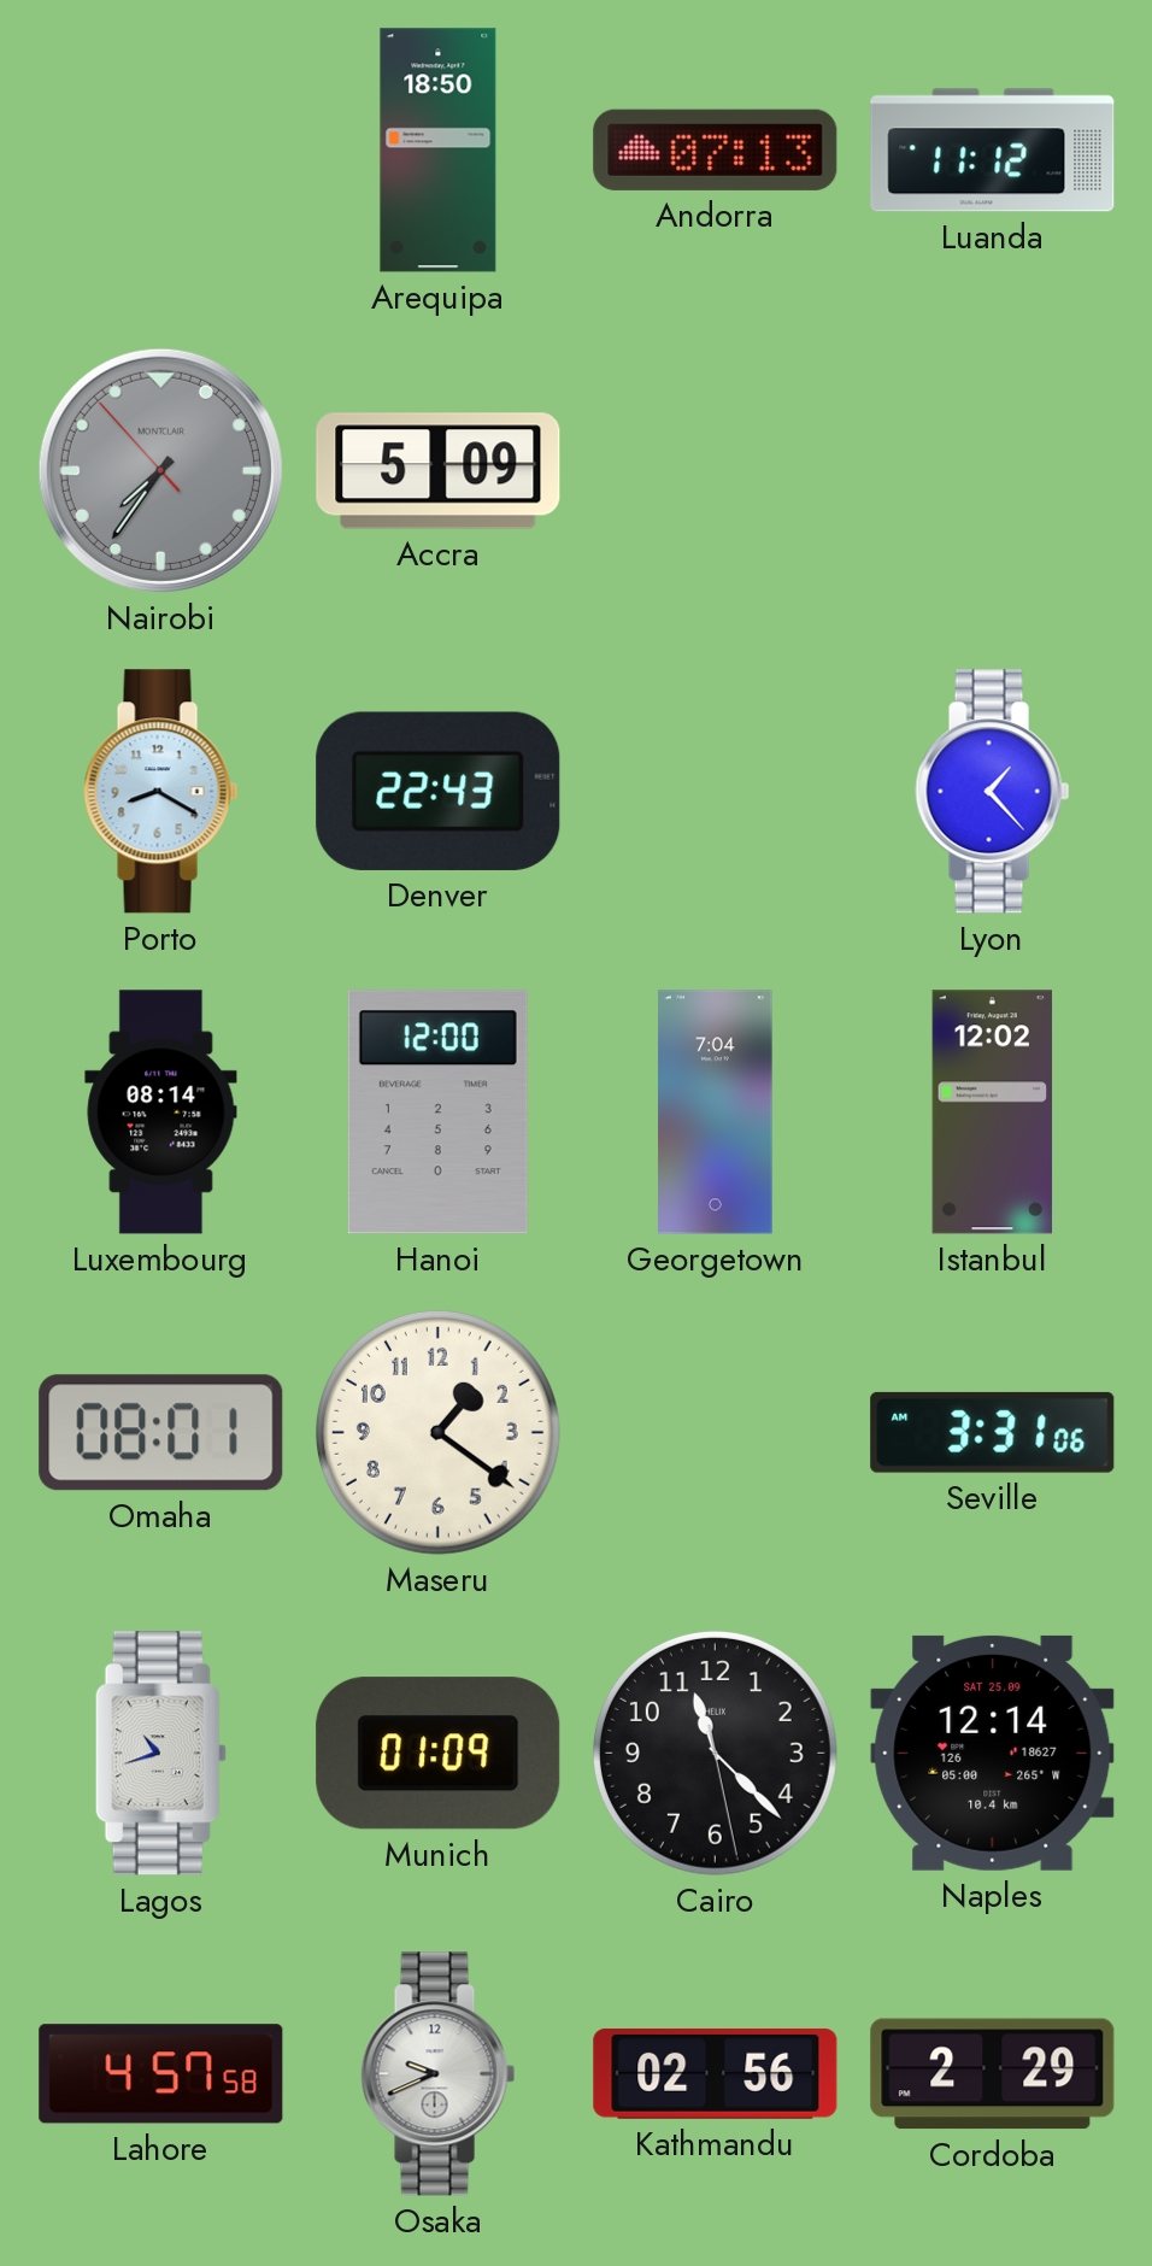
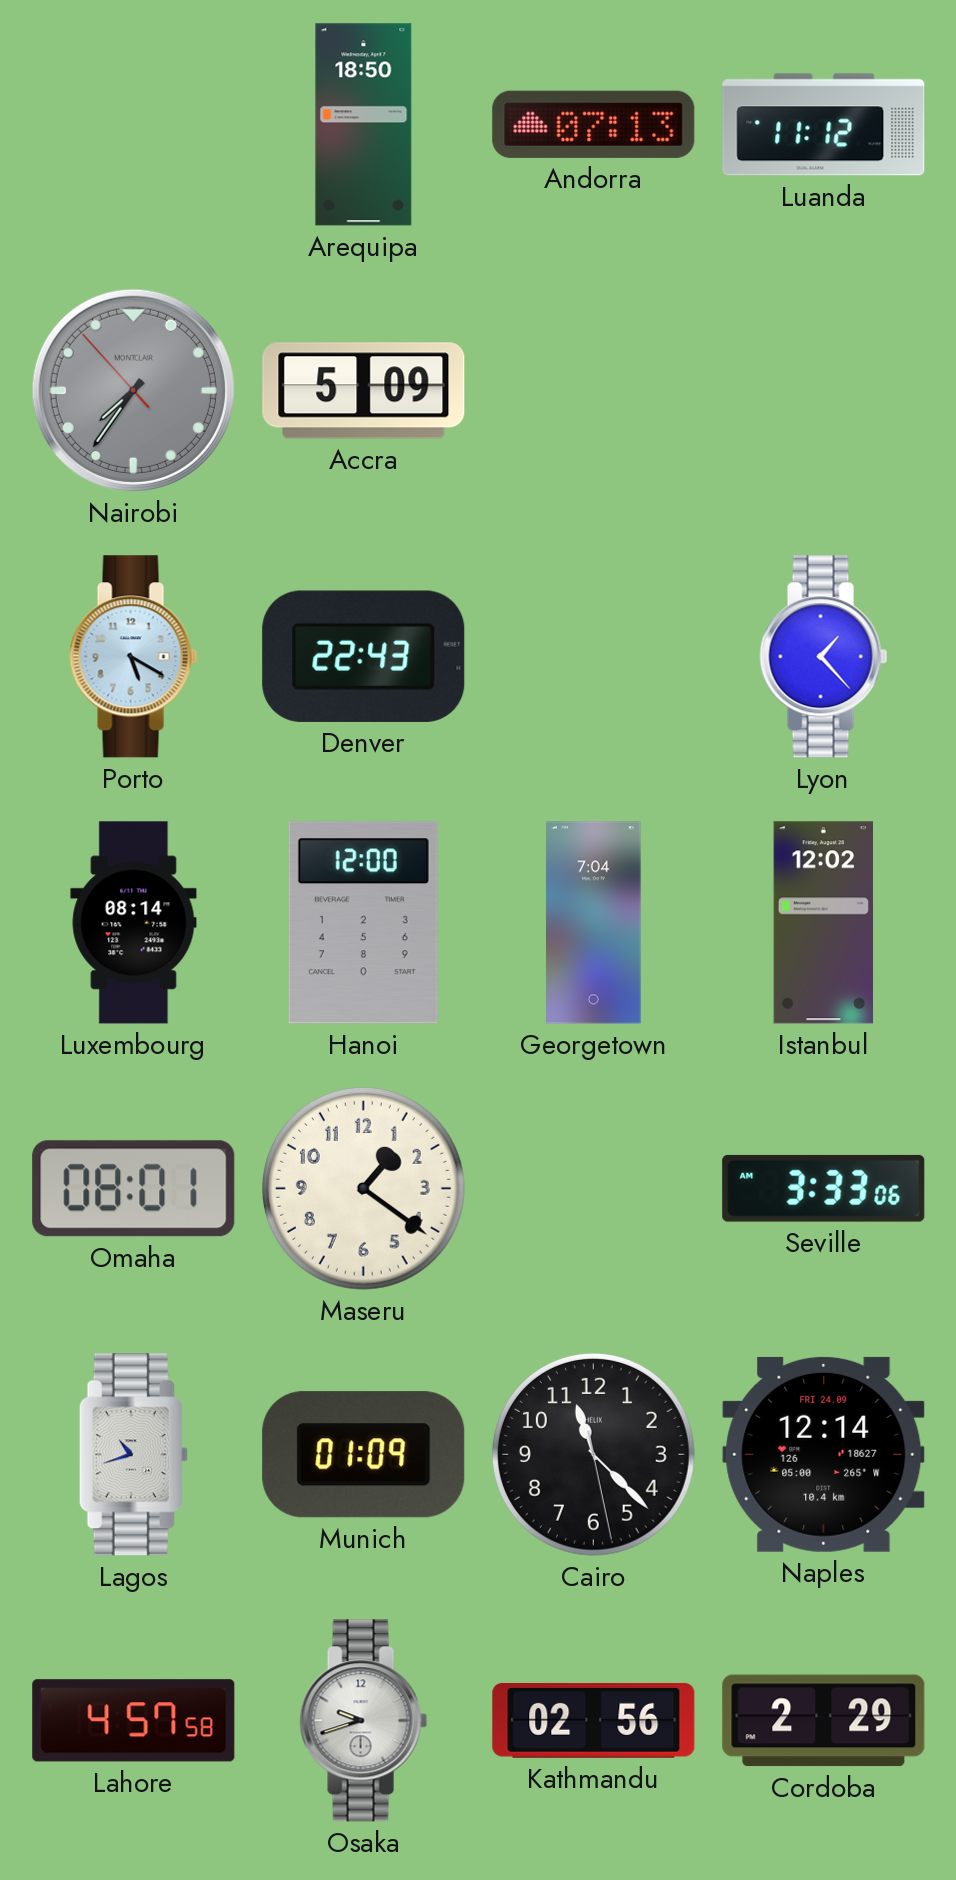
Porto: 8:20 -> 5:20 (134, 657)
Seville: 3:31 -> 3:33 (824, 1188)
Naples date: SAT 25.09 -> FRI 24.09 (824, 1454)
Osaka: 9:41 -> 9:42 (364, 1721)
